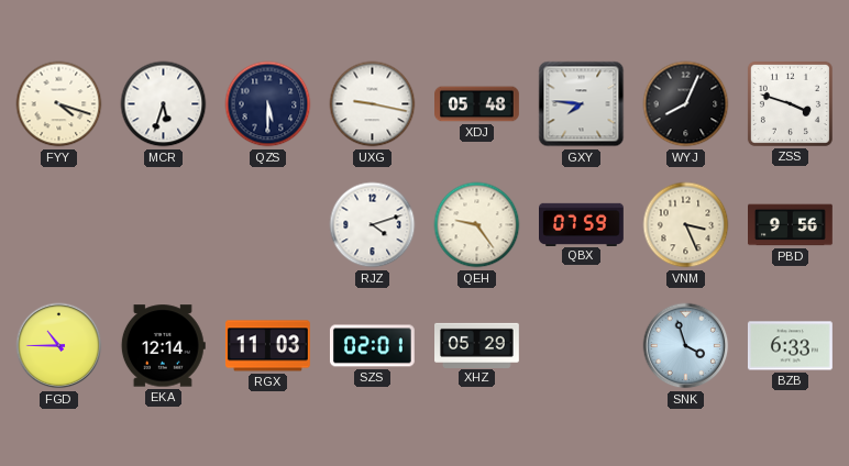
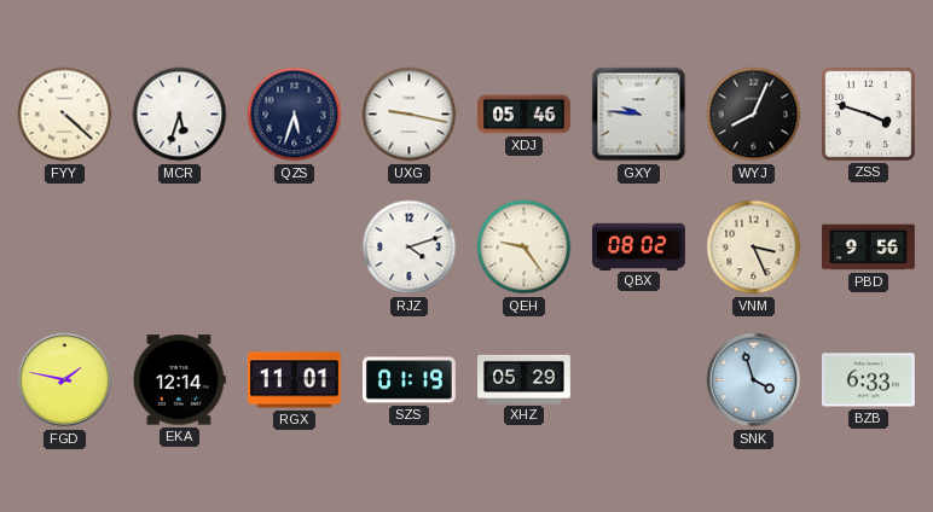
FYY: 4:18 -> 4:22 (65, 115)
QZS: 5:30 -> 5:33 (295, 115)
XDJ: 05:48 -> 05:46 (525, 115)
GXY: 7:46 -> 9:46 (639, 115)
QBX: 07:59 -> 08:02 (639, 246)
FGD: 10:45 -> 1:47 (65, 380)
RGX: 11:03 -> 11:01 (294, 380)
SZS: 02:01 -> 01:19 (408, 380)
